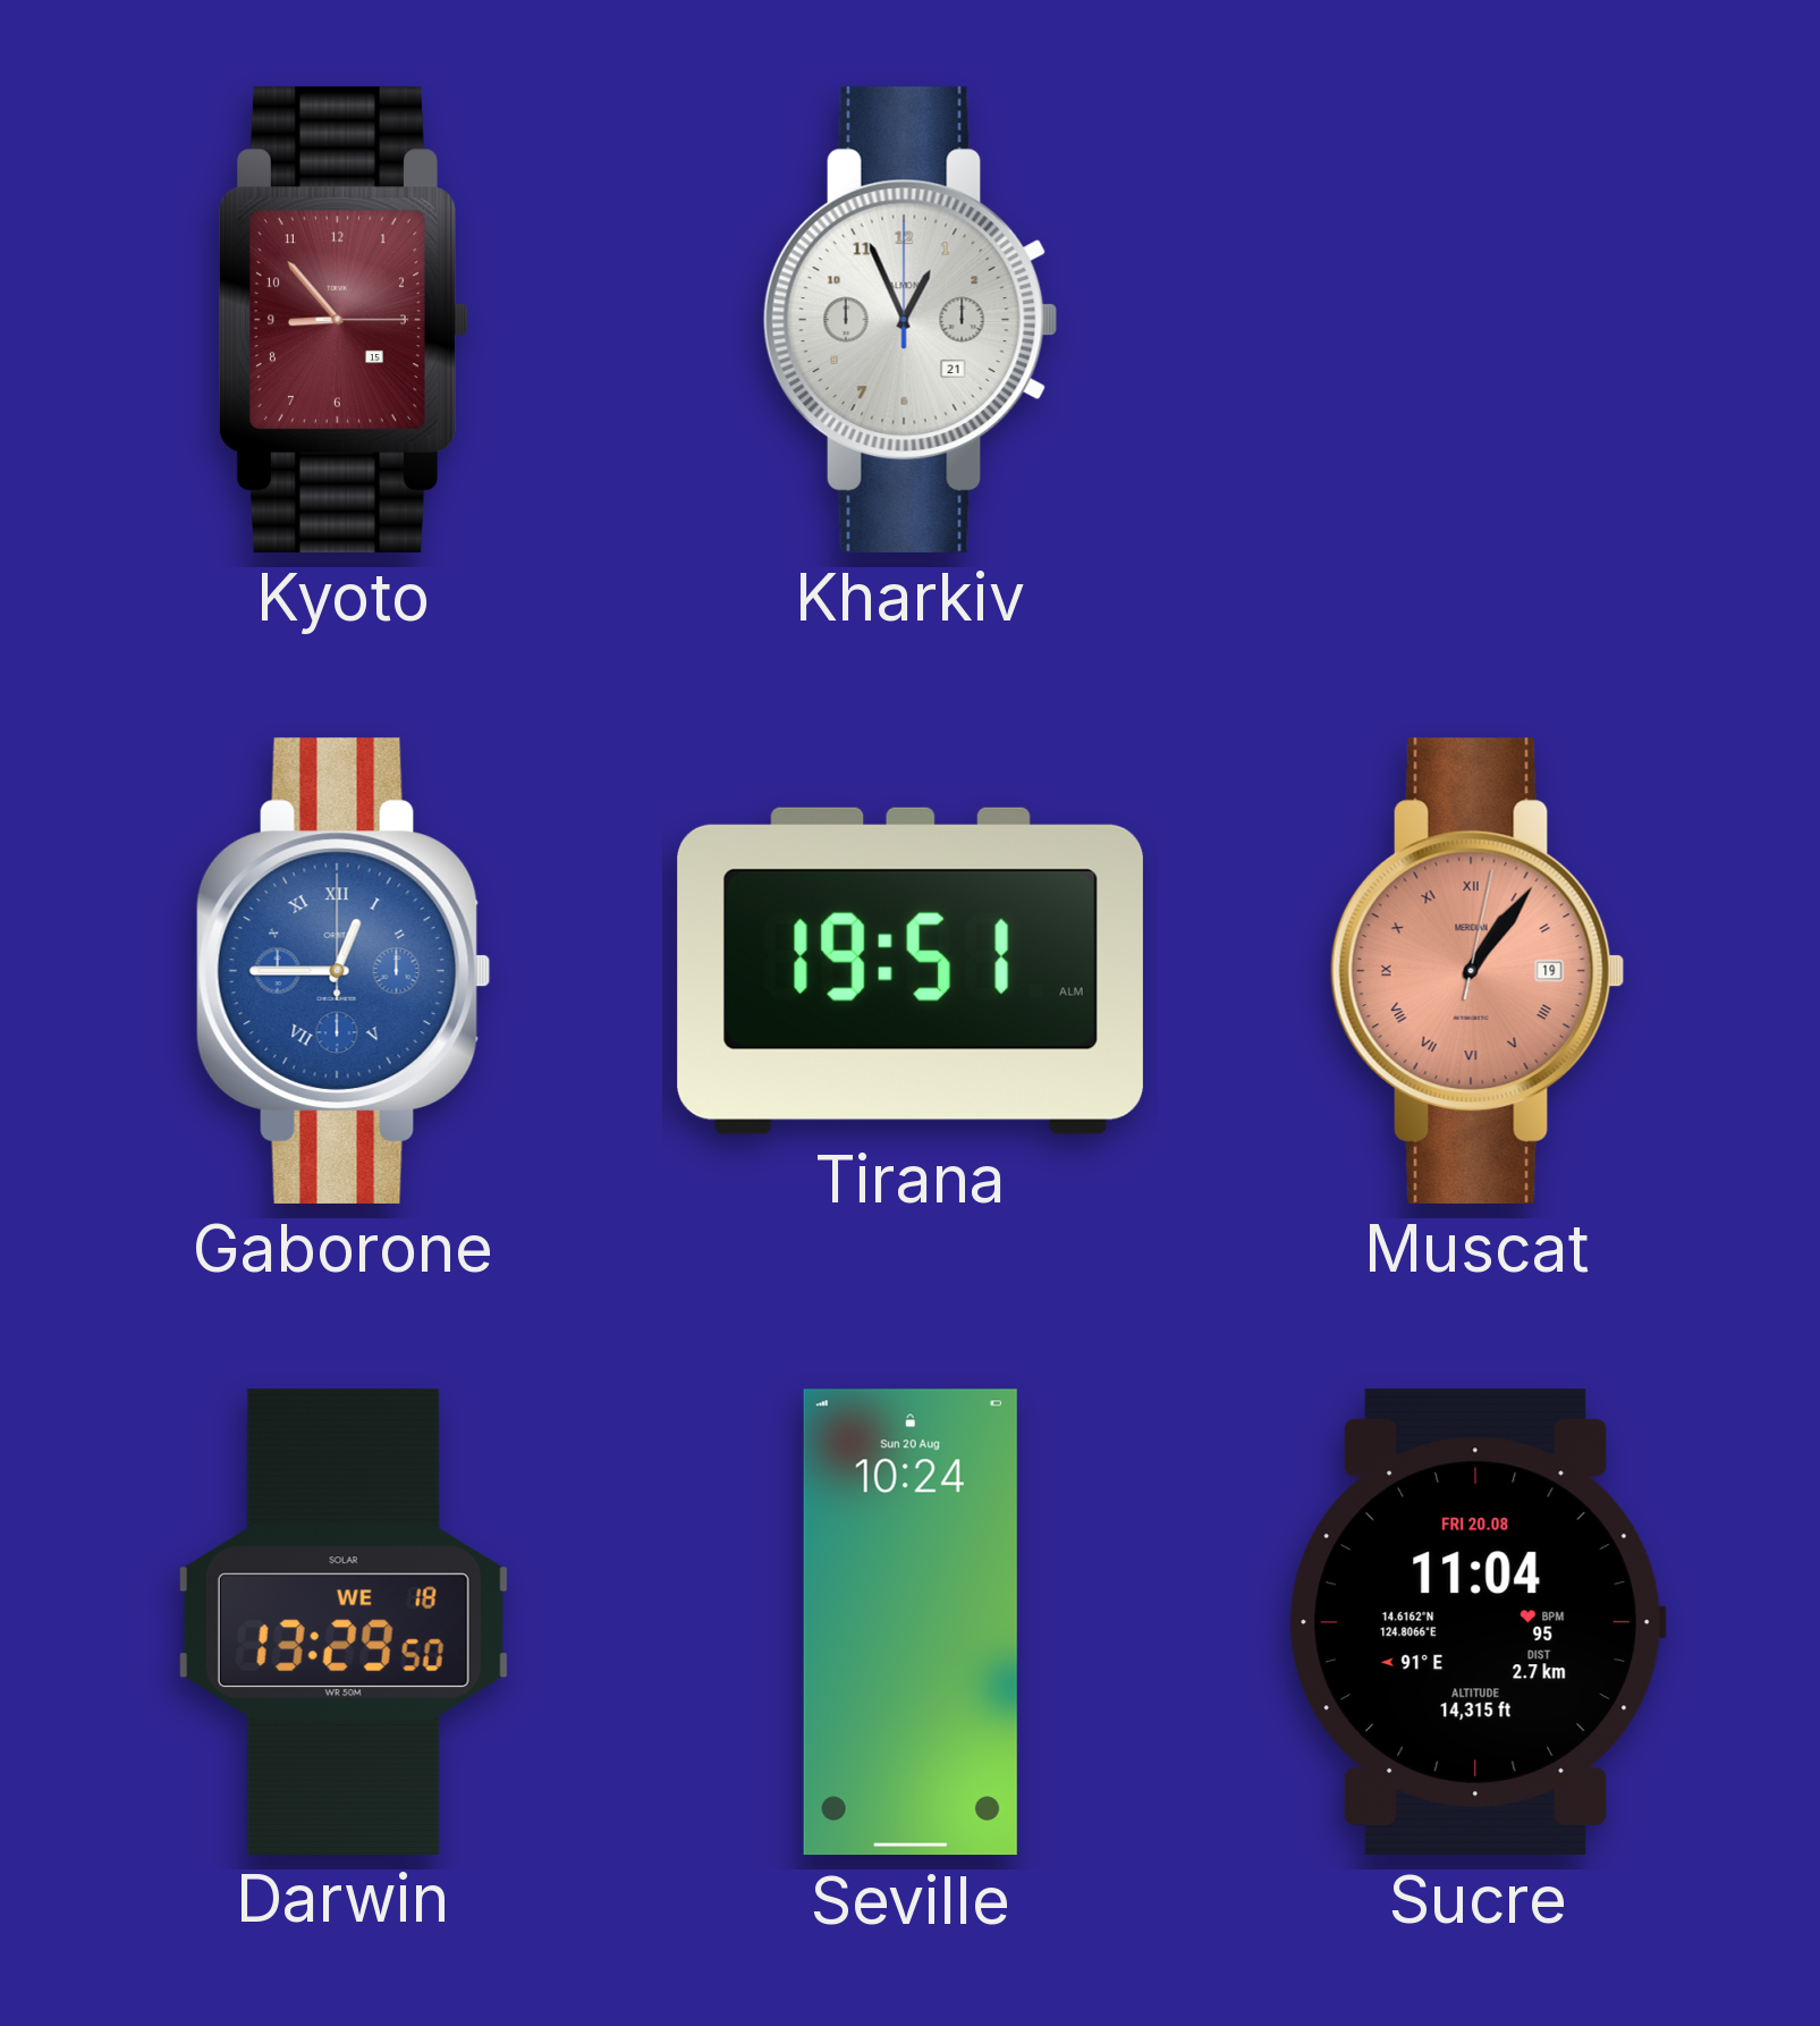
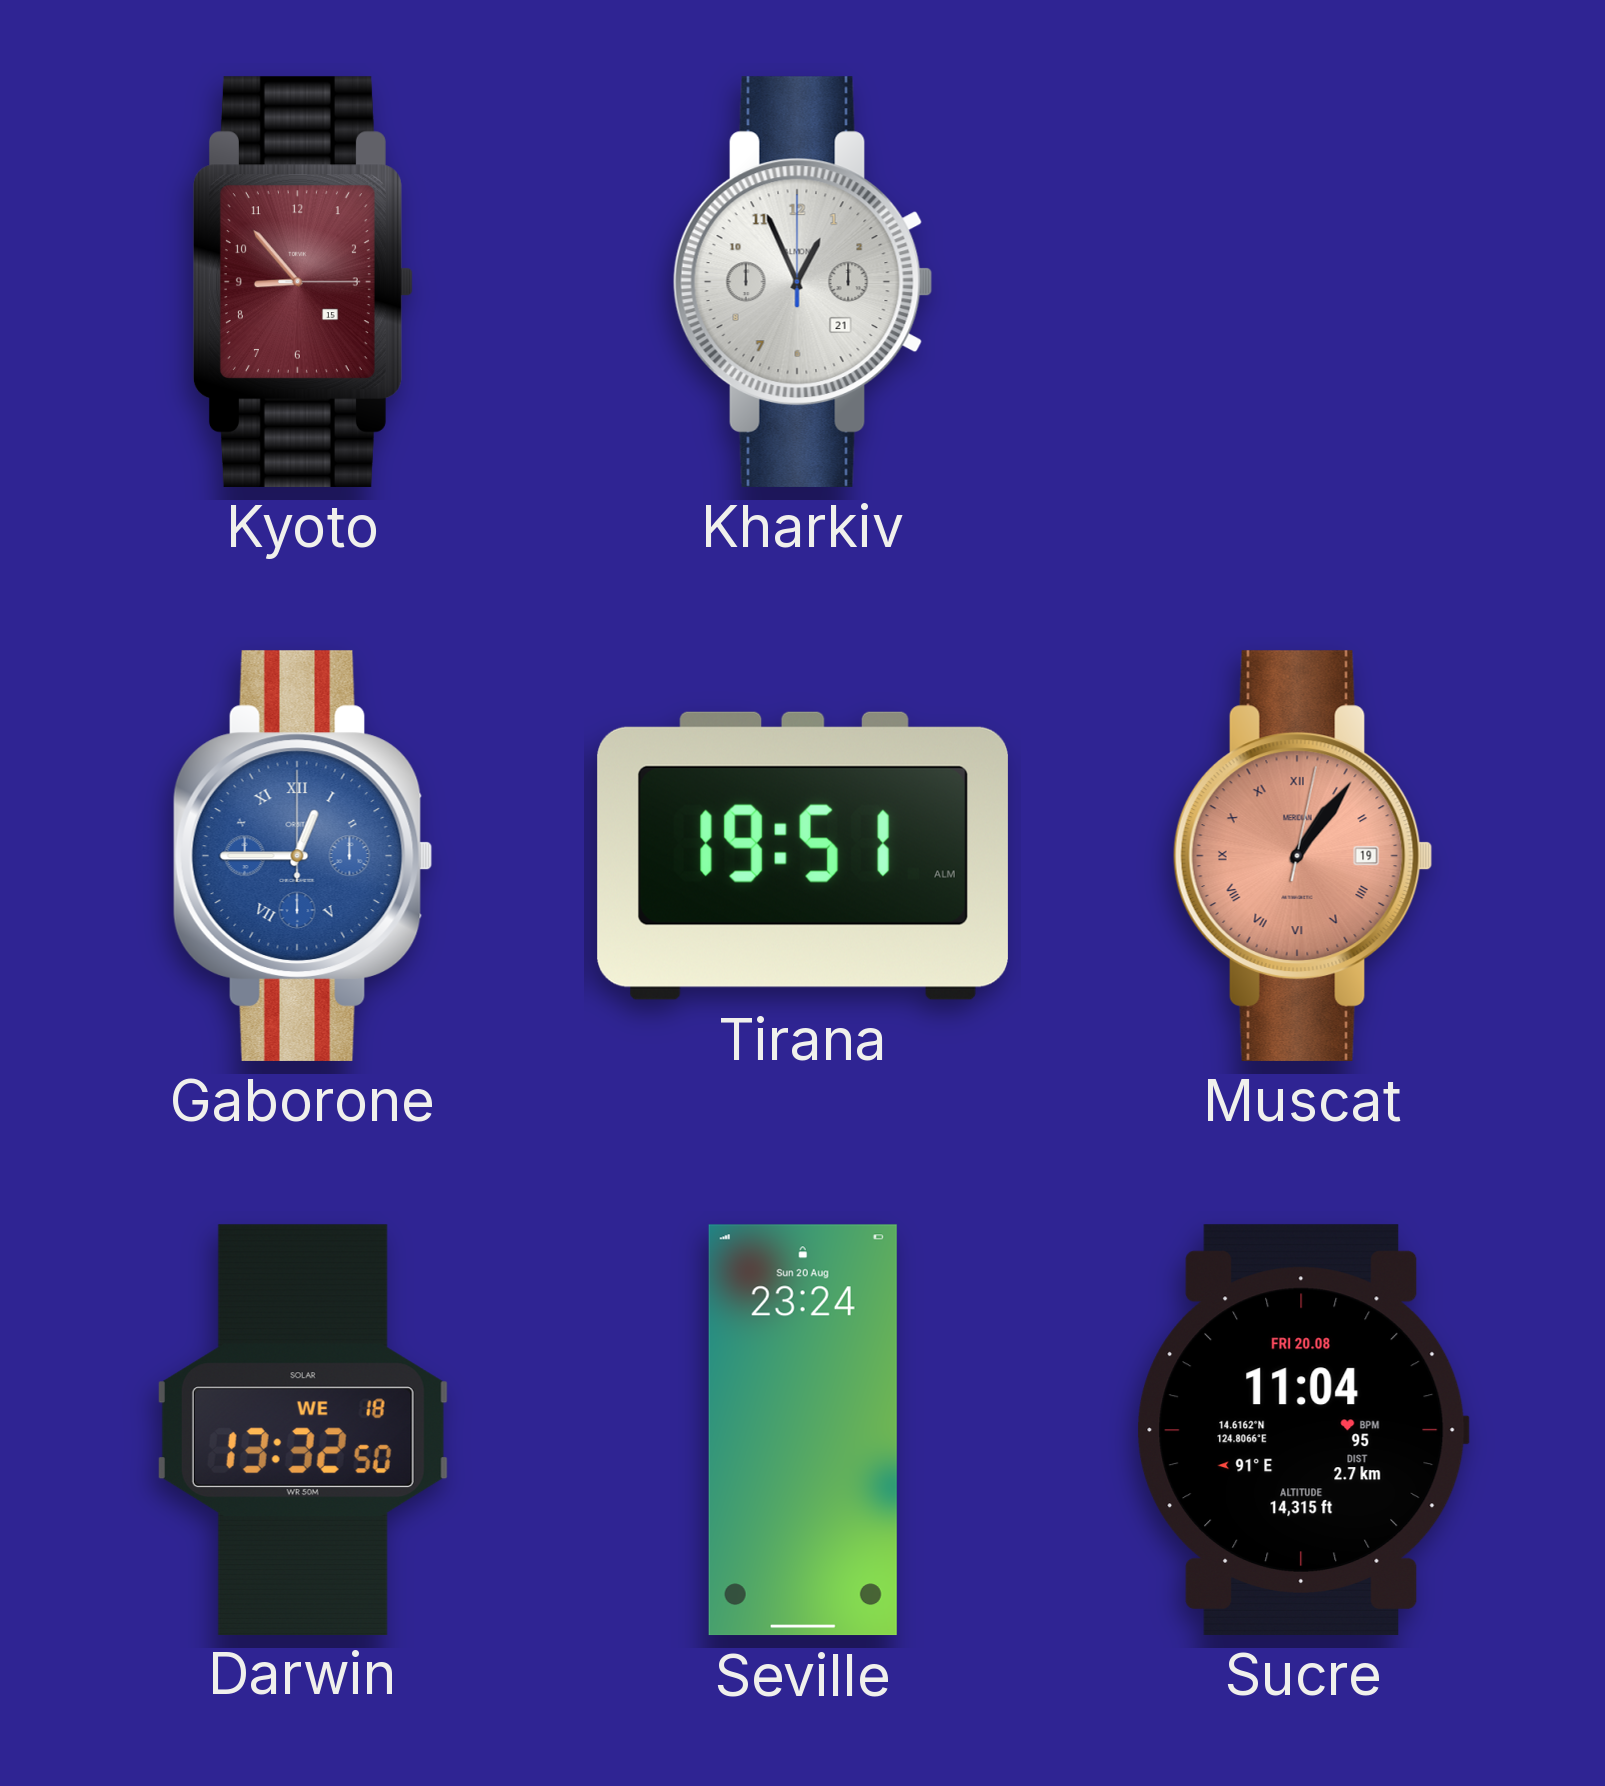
Darwin: 13:29 -> 13:32 (303, 1429)
Seville: 10:24 -> 23:24 (803, 1430)
